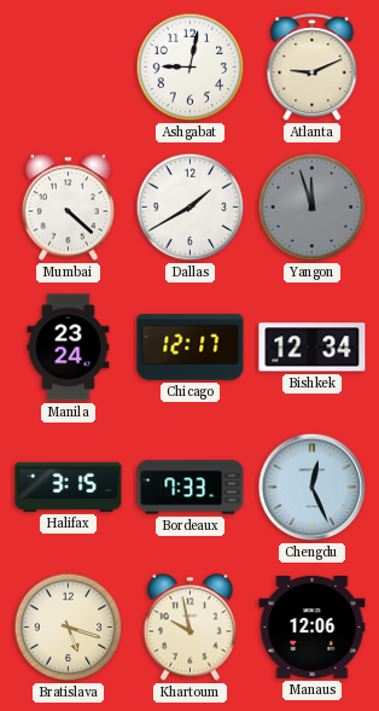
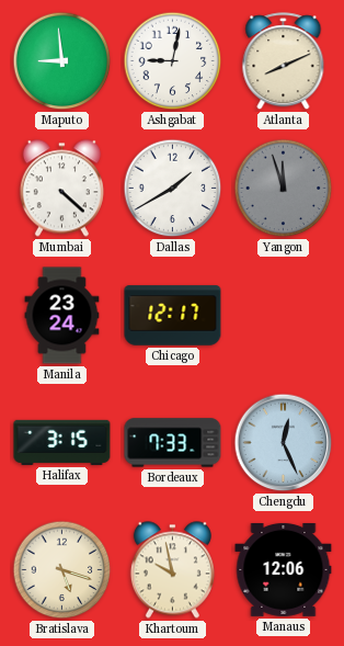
Maputo: none -> 8:59 (62, 61)
Atlanta: 9:11 -> 8:11 (284, 61)
Bishkek: 12:34 -> none (313, 348)
